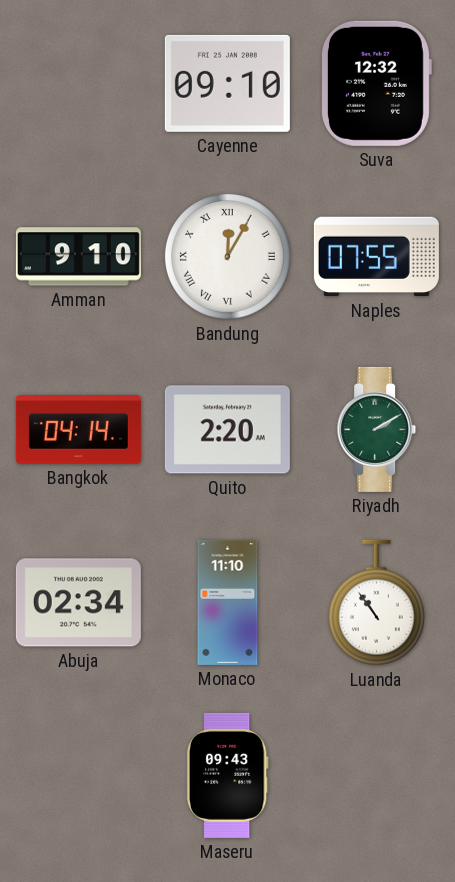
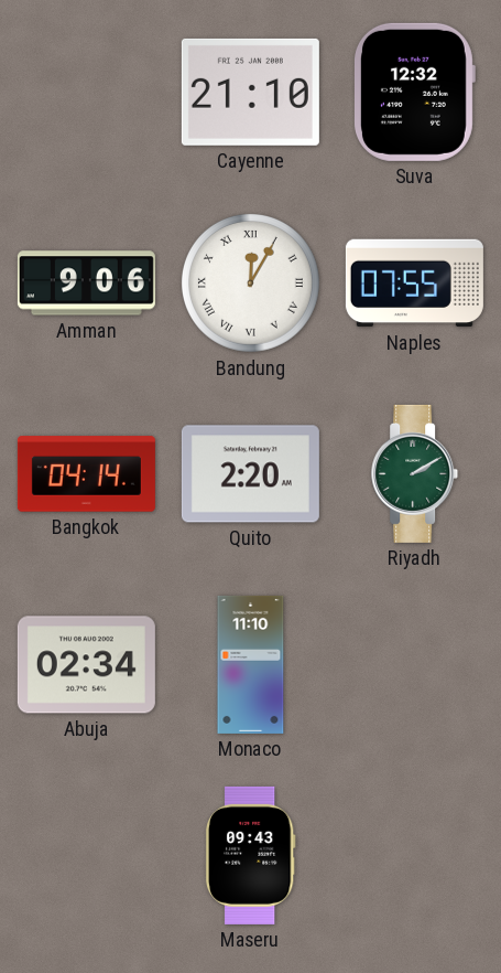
Cayenne: 09:10 -> 21:10 (250, 92)
Amman: 9:10 -> 9:06 (86, 284)
Luanda: 10:54 -> none (376, 603)
